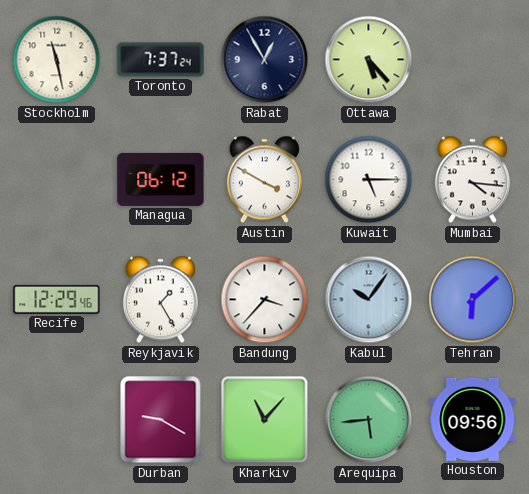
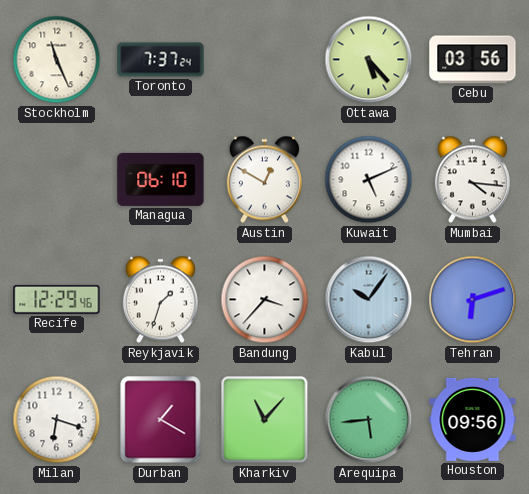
Stockholm: 11:28 -> 11:26 (57, 60)
Rabat: 12:55 -> none (265, 60)
Cebu: none -> 03:56 (473, 60)
Managua: 06:12 -> 06:10 (161, 179)
Austin: 3:50 -> 12:50 (264, 180)
Kuwait: 5:15 -> 5:11 (369, 180)
Reykjavik: 1:25 -> 1:33 (160, 300)
Tehran: 6:08 -> 6:12 (473, 300)
Milan: none -> 6:18 (57, 420)
Durban: 9:20 -> 1:20 (161, 420)
